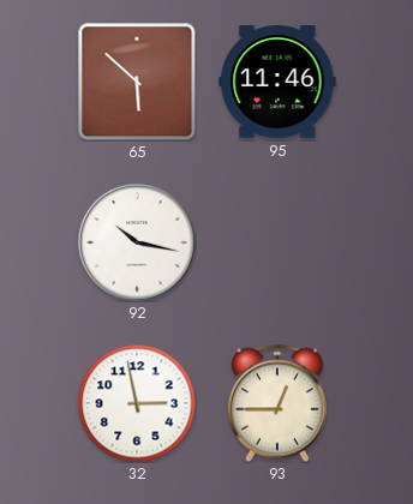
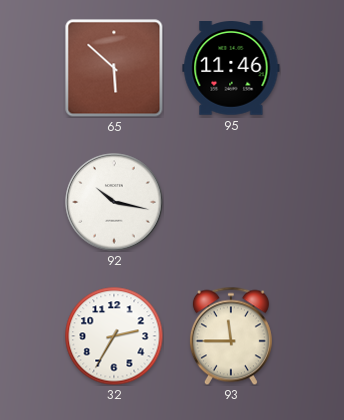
32: 2:58 -> 2:35 (114, 336)
93: 12:45 -> 11:45 (231, 336)
